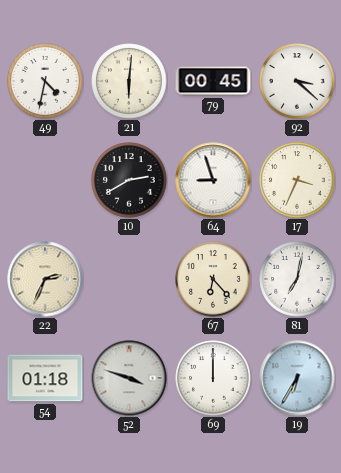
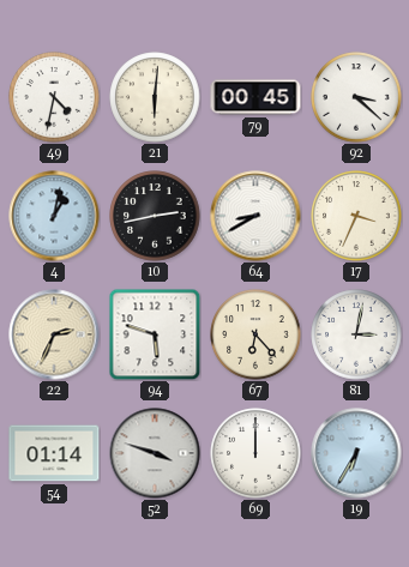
4: none -> 1:02 (54, 216)
10: 2:40 -> 2:43 (155, 216)
64: 8:57 -> 8:40 (255, 216)
94: none -> 5:48 (155, 334)
81: 7:02 -> 3:02 (356, 334)
54: 01:18 -> 01:14 (54, 453)
